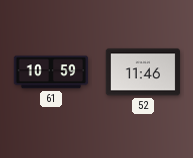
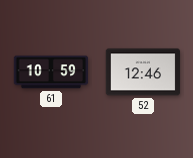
52: 11:46 -> 12:46 (143, 72)
